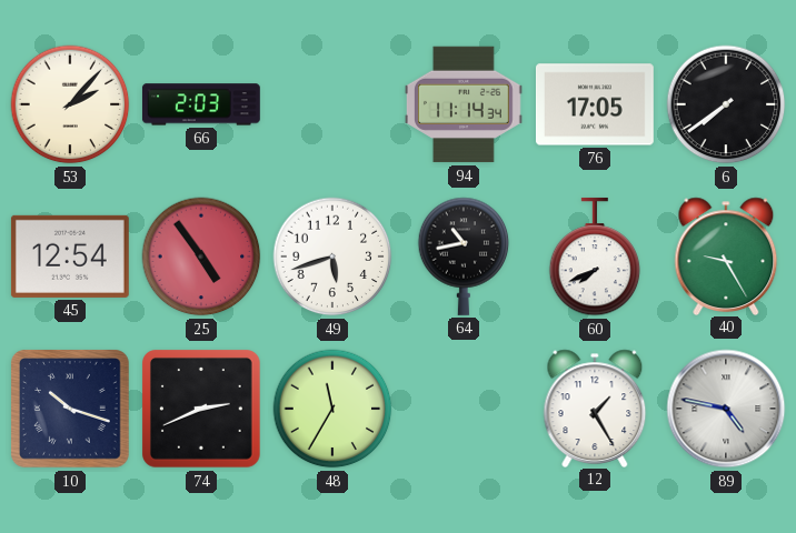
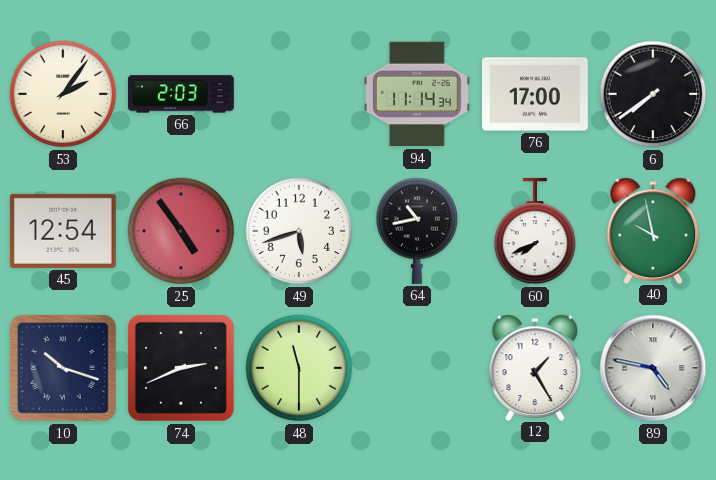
53: 2:07 -> 2:06 (63, 94)
76: 17:05 -> 17:00 (535, 94)
40: 9:25 -> 9:58 (653, 230)
48: 11:35 -> 11:30 (299, 368)
